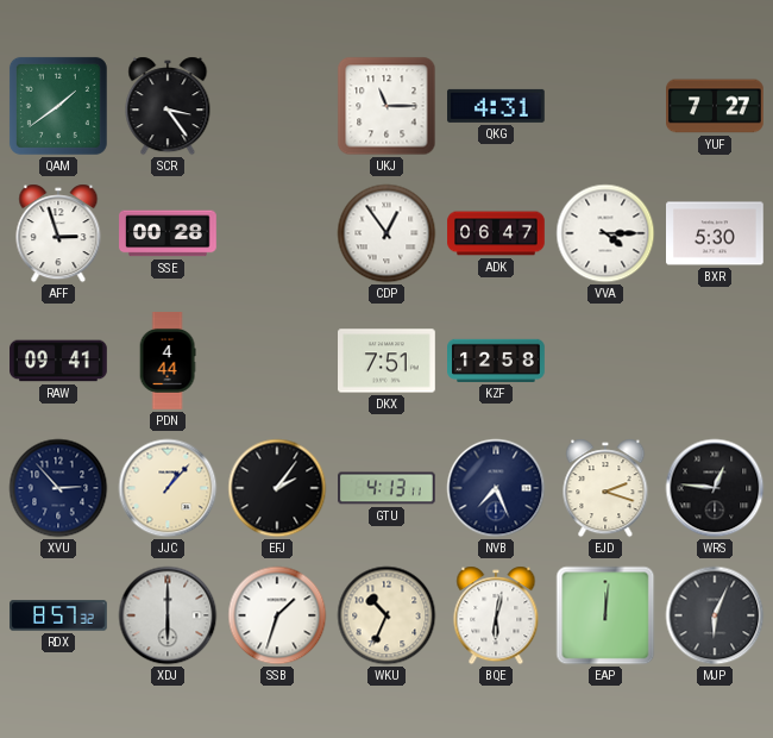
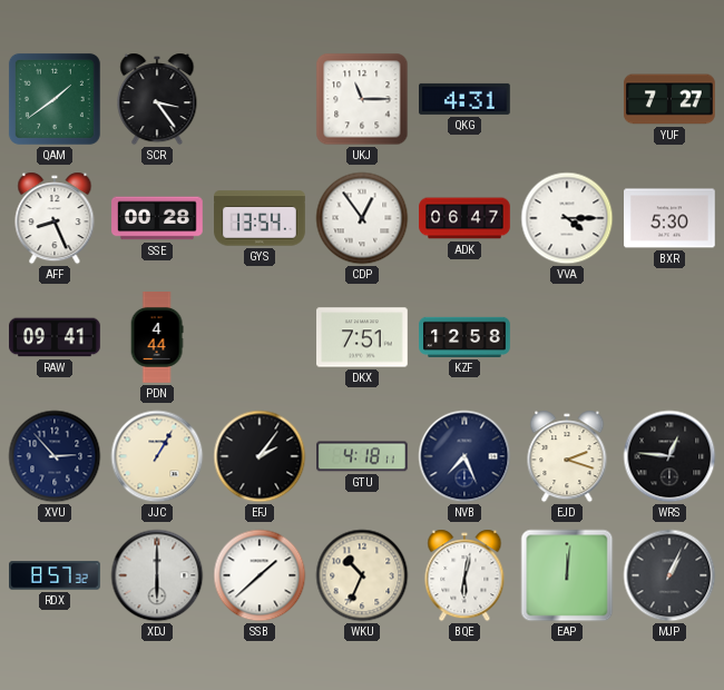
AFF: 2:57 -> 8:26 (55, 218)
GYS: none -> 13:54 (260, 218)
JJC: 1:07 -> 1:05 (157, 456)
GTU: 4:13 -> 4:18 (363, 456)
SSB: 1:33 -> 1:38 (260, 575)
MJP: 6:04 -> 1:04 (669, 575)
